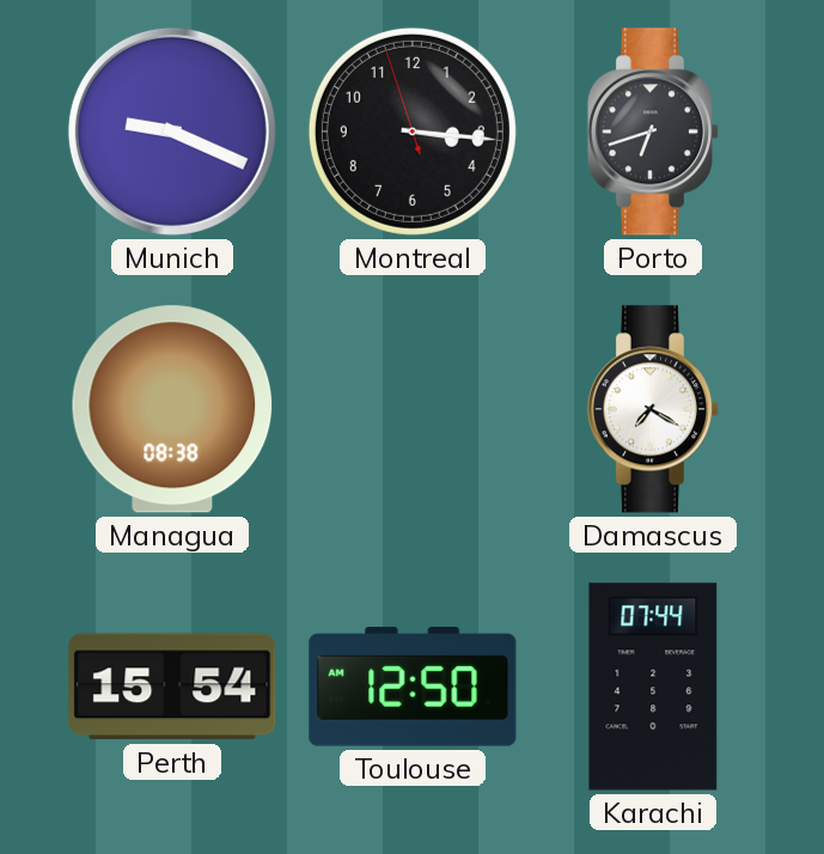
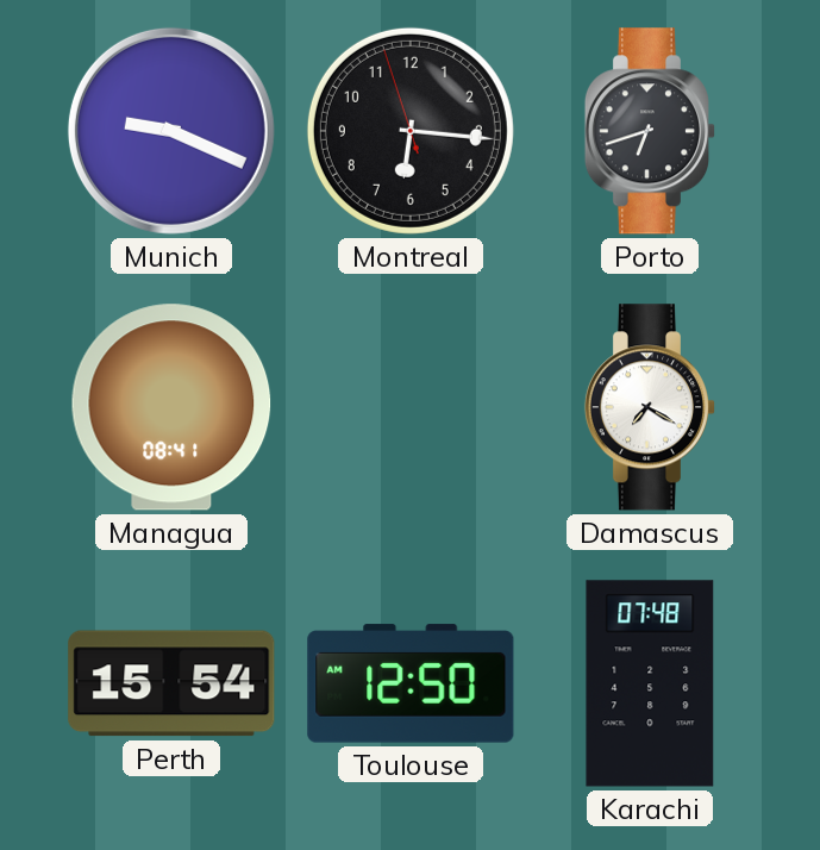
Montreal: 3:15 -> 6:15 (411, 131)
Managua: 08:38 -> 08:41 (171, 407)
Karachi: 07:44 -> 07:48 (650, 683)
